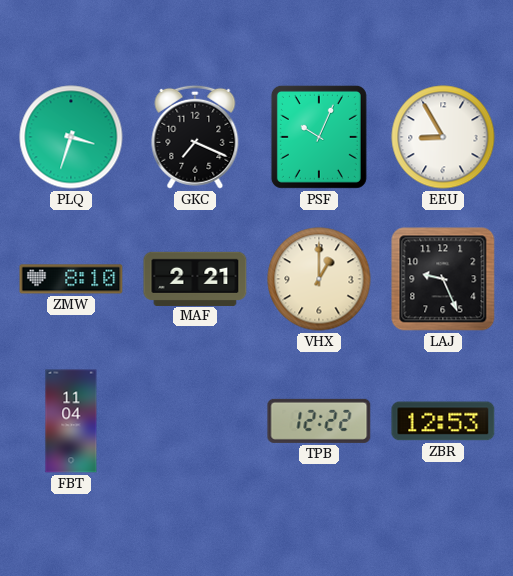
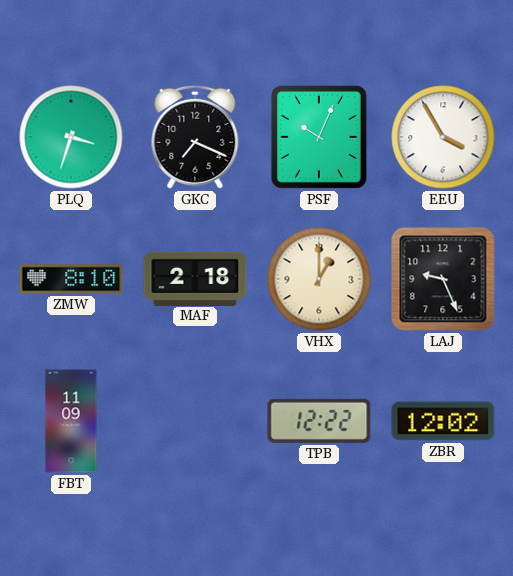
EEU: 8:55 -> 3:55 (443, 137)
MAF: 2:21 -> 2:18 (195, 278)
FBT: 11:04 -> 11:09 (71, 421)
ZBR: 12:53 -> 12:02 (443, 421)
